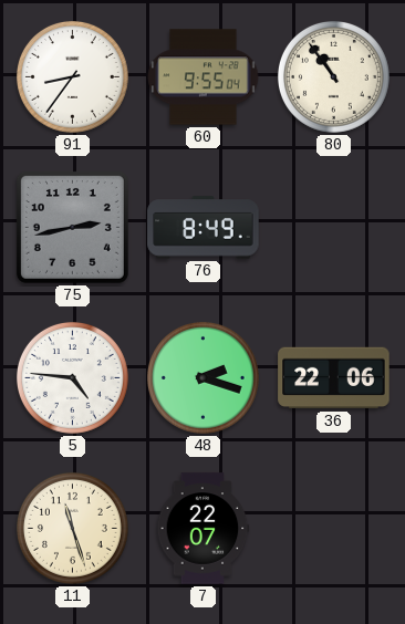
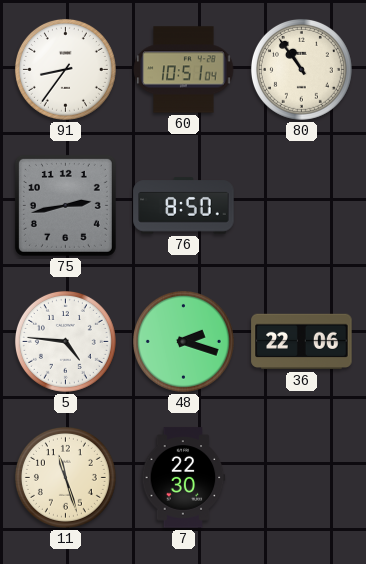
60: 9:55 -> 10:51 (184, 70)
76: 8:49 -> 8:50 (184, 206)
7: 22:07 -> 22:30 (184, 478)
